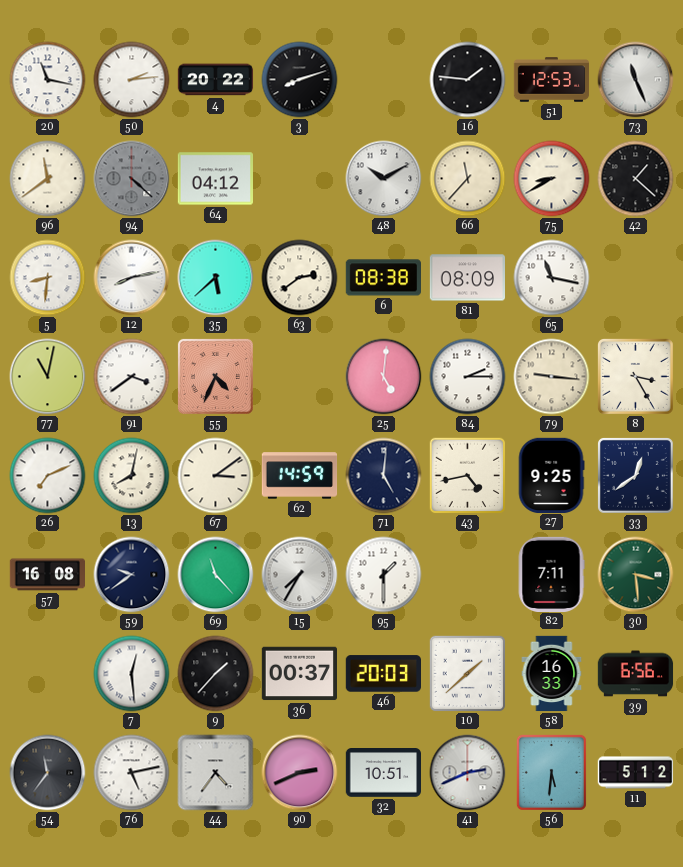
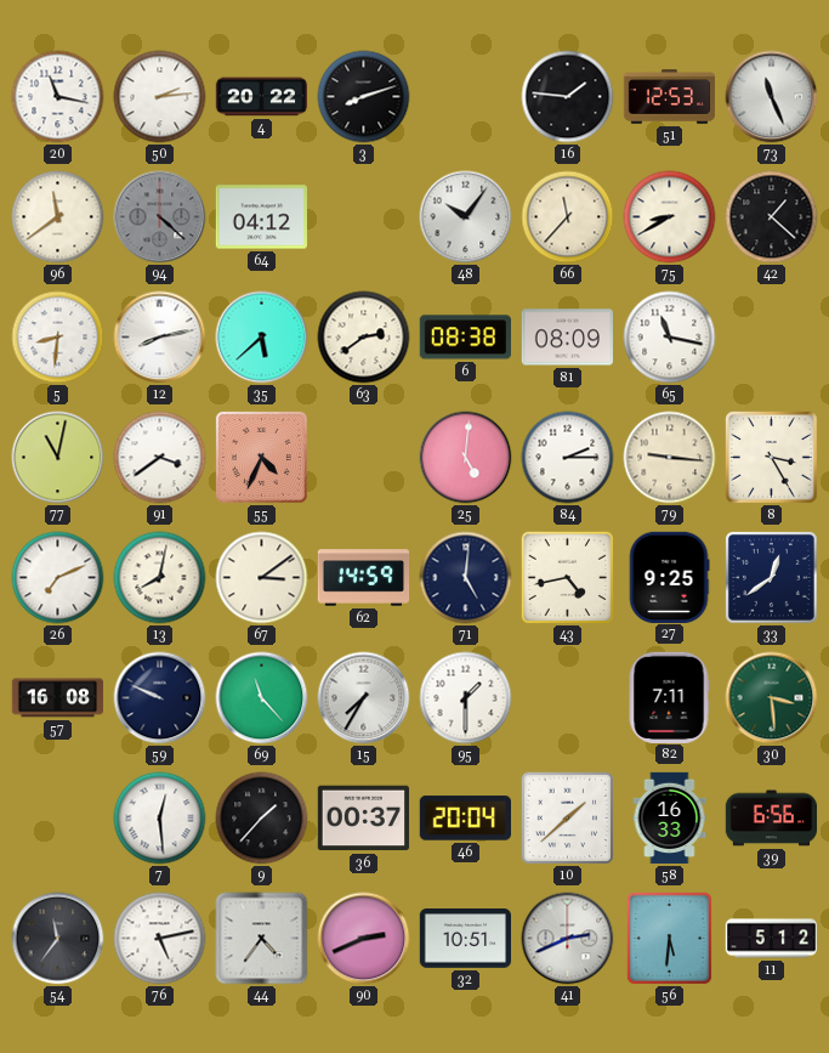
48: 10:10 -> 10:06 (466, 217)
59: 9:39 -> 9:49 (160, 698)
46: 20:03 -> 20:04 (465, 819)
